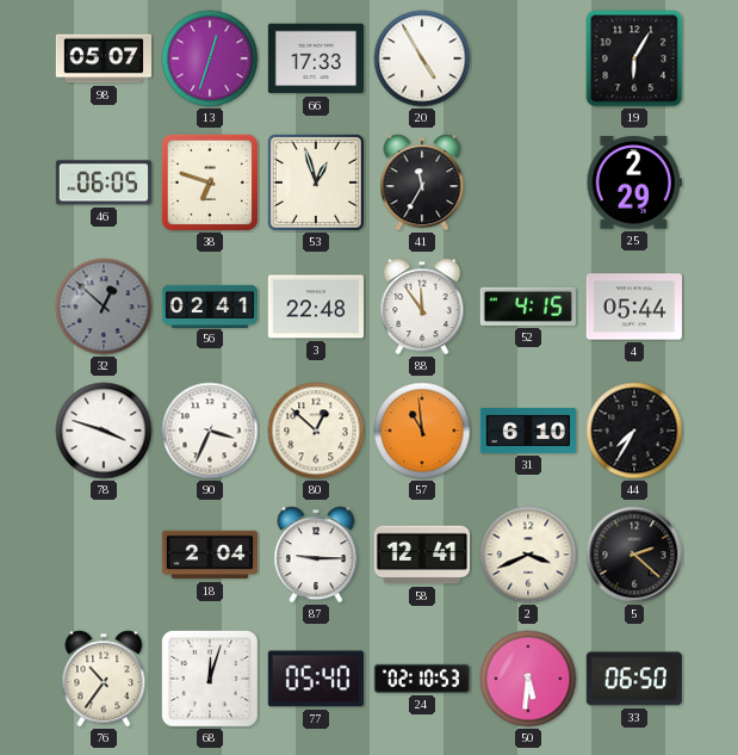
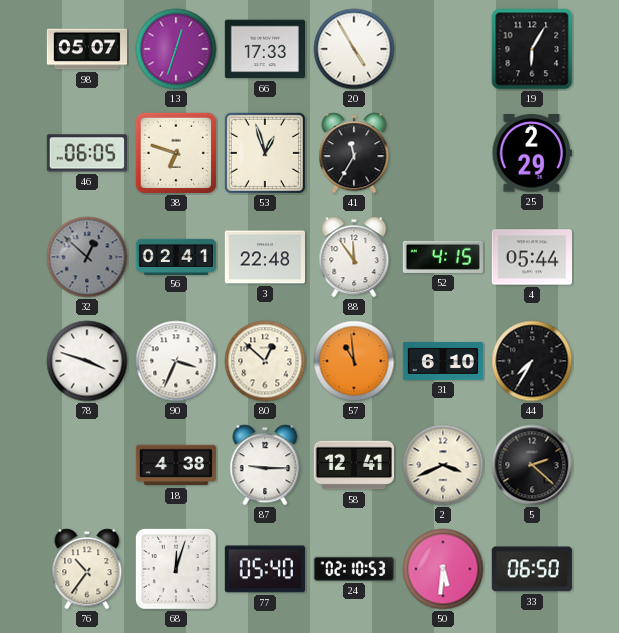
18: 2:04 -> 4:38 (175, 465)
